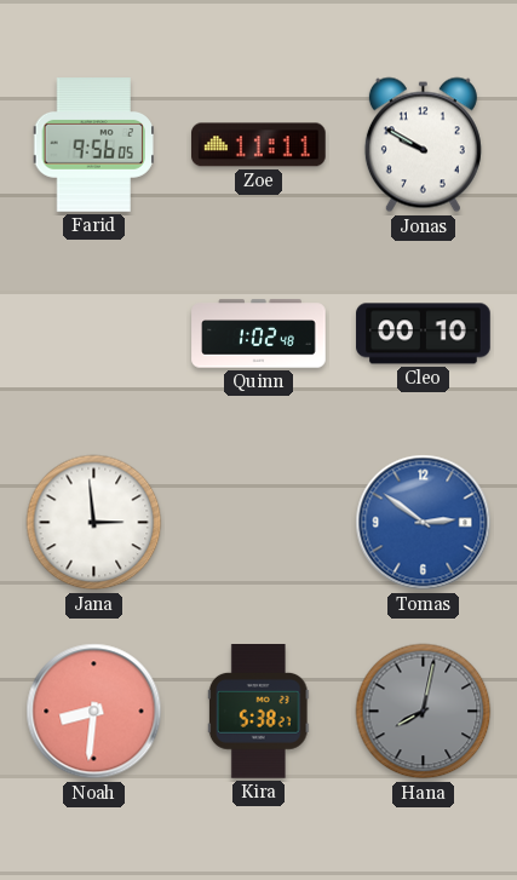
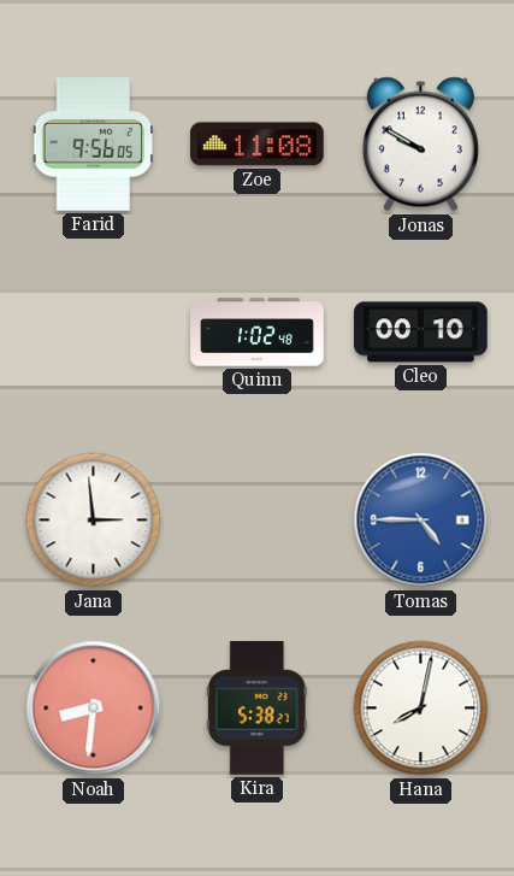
Zoe: 11:11 -> 11:08 (258, 145)
Tomas: 2:51 -> 4:45 (421, 521)
Hana dial: grey -> white (421, 709)
